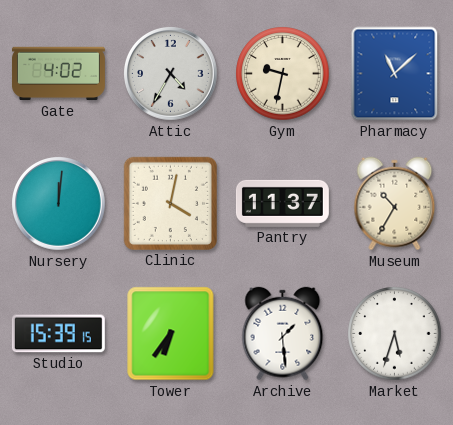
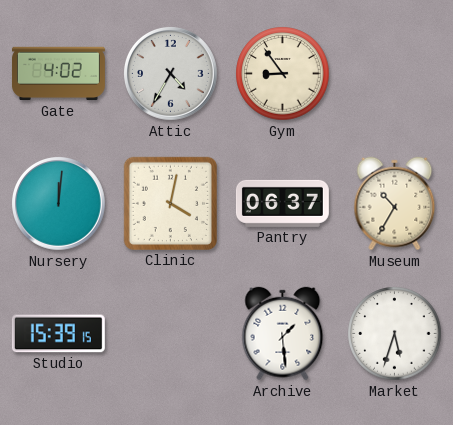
Gym: 9:32 -> 8:54 (283, 74)
Pharmacy: 11:08 -> none (395, 74)
Pantry: 11:37 -> 06:37 (282, 203)
Tower: 6:36 -> none (171, 334)
